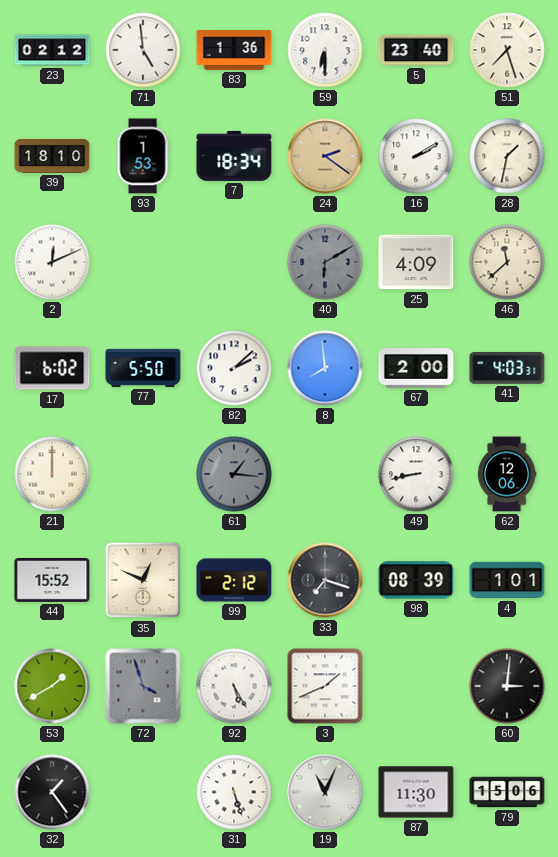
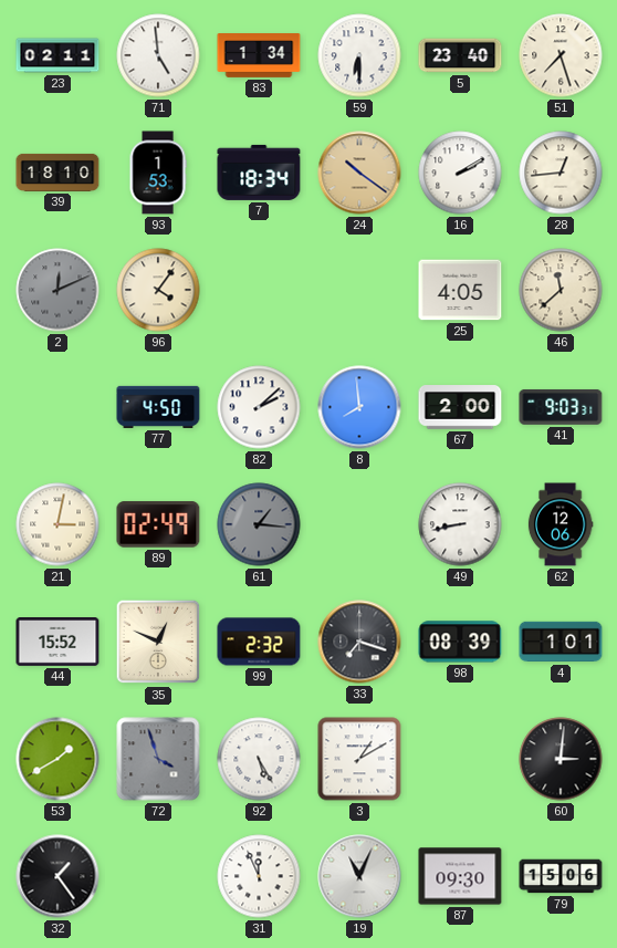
23: 02:12 -> 02:11 (57, 55)
83: 1:36 -> 1:34 (259, 55)
24: 2:21 -> 10:21 (359, 173)
28: 1:32 -> 12:44 (561, 173)
2 dial: white -> grey (57, 290)
96: none -> 4:06 (158, 290)
40: 6:10 -> none (325, 262)
25: 4:09 -> 4:05 (460, 290)
17: 6:02 -> none (52, 368)
77: 5:50 -> 4:50 (158, 407)
41: 4:03 -> 9:03 (561, 407)
21: 12:00 -> 3:02 (57, 524)
89: none -> 02:49 (158, 524)
99: 2:12 -> 2:32 (259, 642)
3: 1:41 -> 1:10 (359, 759)
31: 5:27 -> 11:56 (259, 876)
87: 11:30 -> 09:30 (460, 876)
